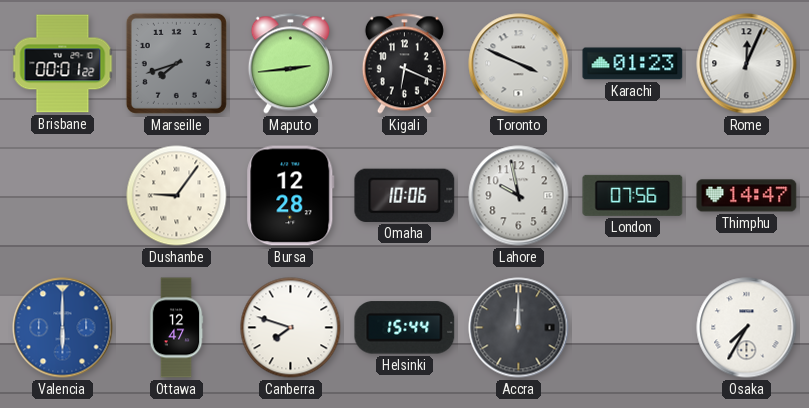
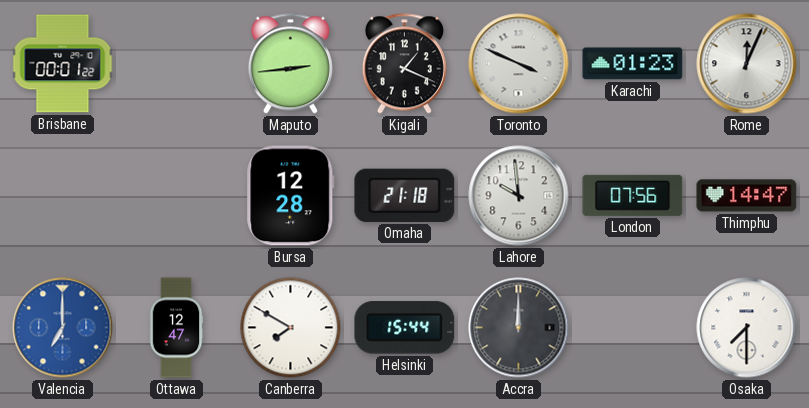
Marseille: 7:42 -> none (176, 63)
Kigali: 6:19 -> 1:19 (404, 64)
Dushanbe: 9:06 -> none (177, 196)
Omaha: 10:06 -> 21:18 (405, 195)
Lahore: 9:58 -> 9:59 (519, 196)
Valencia: 6:00 -> 7:00 (63, 328)
Canberra: 7:48 -> 7:50 (291, 328)
Osaka: 7:35 -> 7:30 (747, 328)
